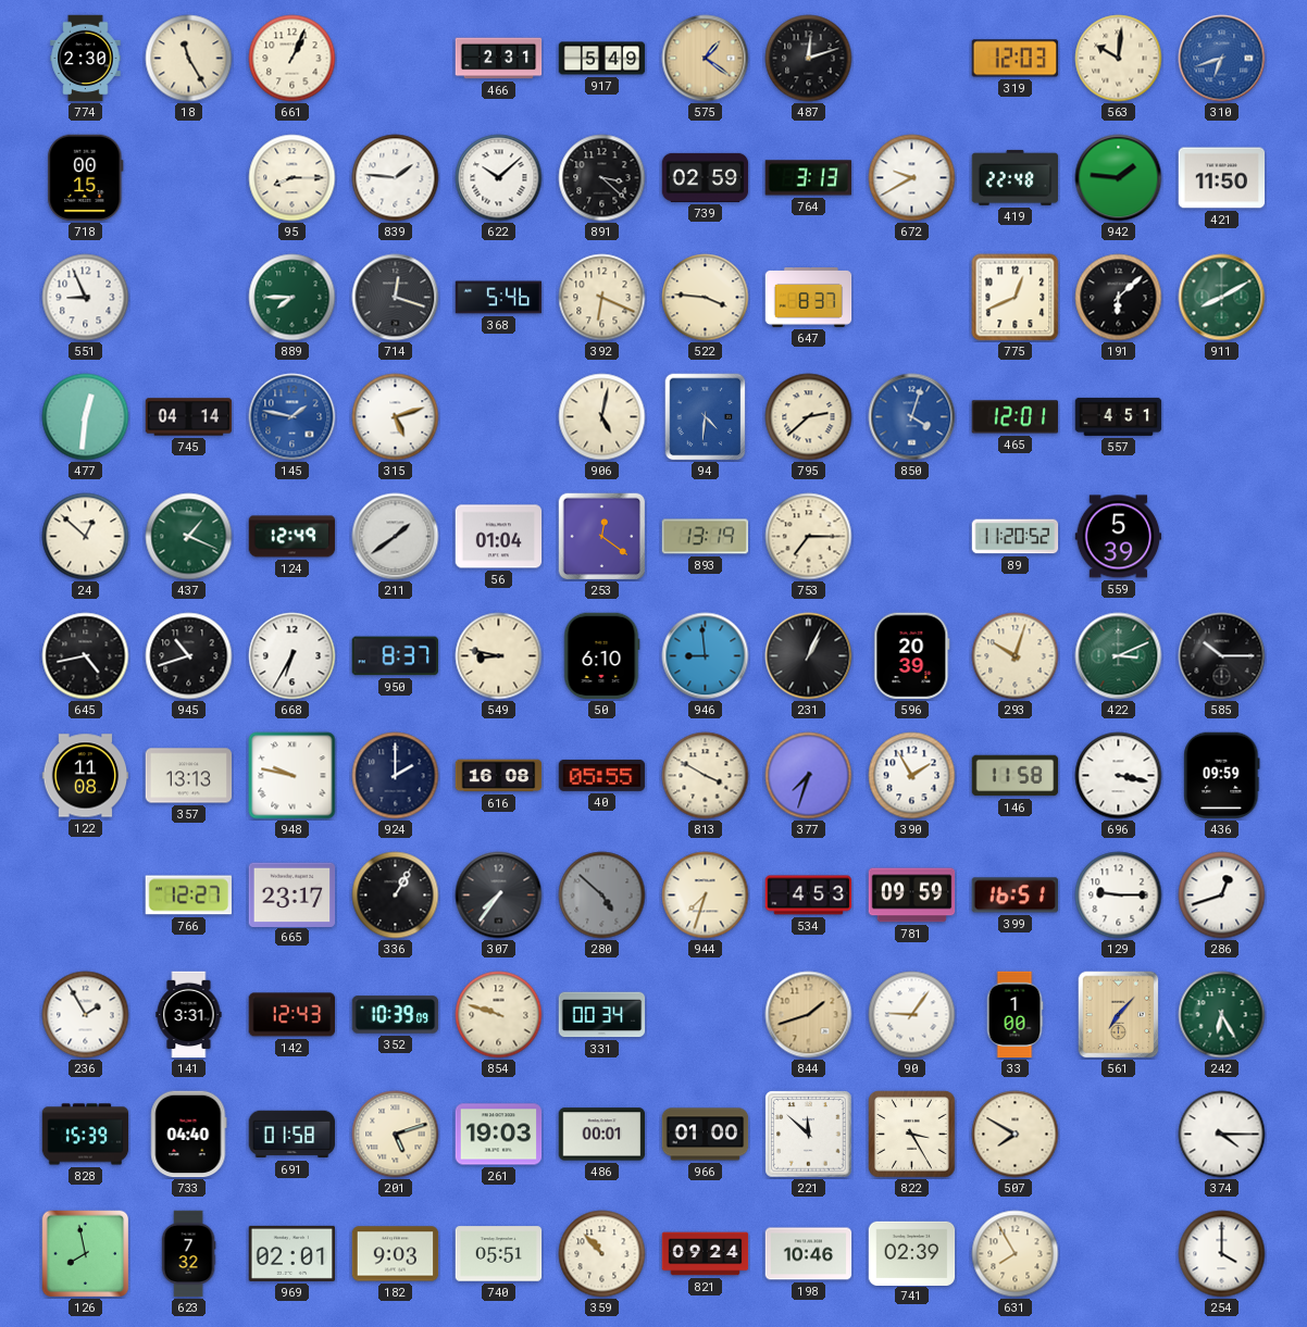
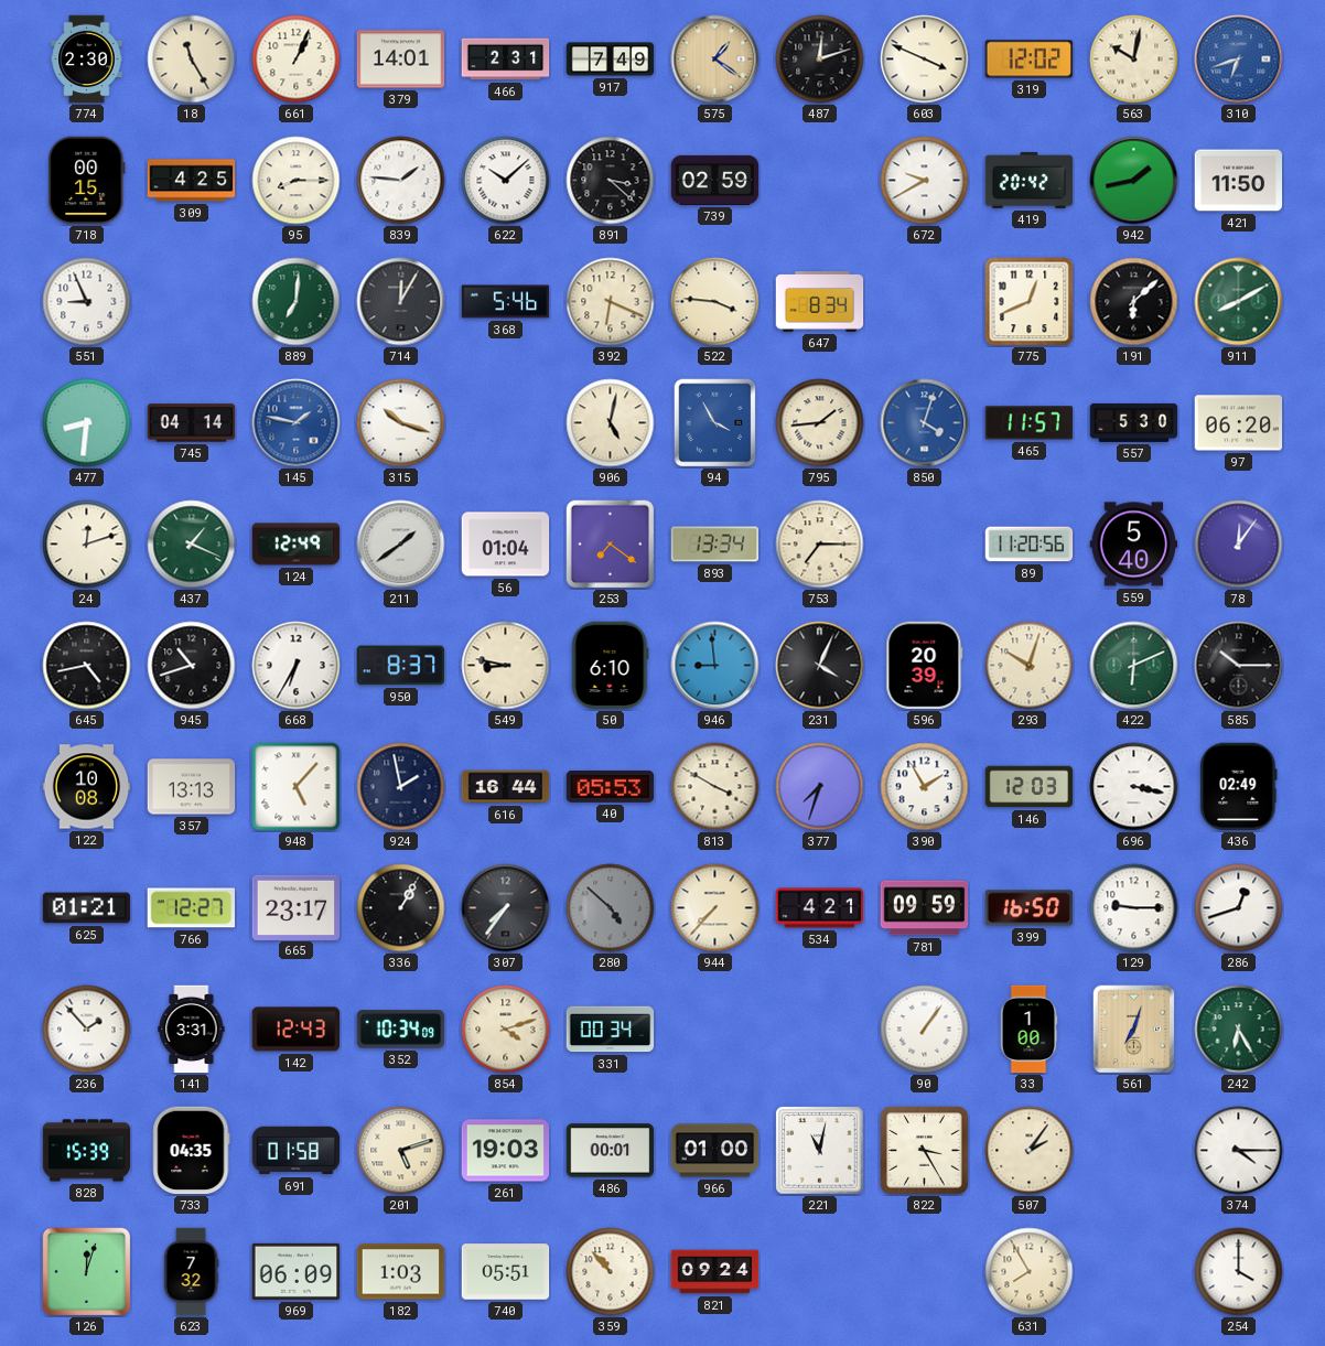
379: none -> 14:01 (401, 60)
917: 5:49 -> 7:49 (611, 60)
603: none -> 3:49 (925, 60)
319: 12:03 -> 12:02 (1030, 60)
563: 10:01 -> 10:02 (1134, 60)
309: none -> 4:25 (192, 181)
764: 3:13 -> none (809, 178)
419: 22:48 -> 20:42 (1030, 180)
942: 1:46 -> 1:43 (1134, 181)
889: 7:45 -> 7:01 (297, 302)
714: 12:18 -> 12:05 (401, 302)
647: 8:37 -> 8:34 (820, 302)
477: 12:31 -> 8:31 (87, 423)
315: 5:12 -> 10:18 (401, 423)
94: 4:31 -> 3:55 (715, 423)
795: 2:38 -> 1:44 (820, 423)
465: 12:01 -> 11:57 (1030, 423)
557: 4:51 -> 5:30 (1134, 422)
97: none -> 06:20 (1239, 423)
24: 12:52 -> 12:12 (87, 545)
253: 12:21 -> 7:21 (611, 545)
893: 13:19 -> 13:34 (715, 545)
89: 11:20:52 -> 11:20:56 (1030, 545)
559: 5:39 -> 5:40 (1134, 545)
78: none -> 12:06 (1239, 545)
231: 1:04 -> 4:04 (820, 666)
422: 3:11 -> 6:11 (1134, 666)
122: 11:08 -> 10:08 (87, 787)
948: 9:47 -> 5:07 (297, 787)
924: 2:00 -> 1:58 (401, 787)
616: 16:08 -> 16:44 (506, 787)
40: 05:55 -> 05:53 (611, 786)
146: 11:58 -> 12:03 (1030, 787)
436: 09:59 -> 02:49 (1239, 787)
625: none -> 01:21 (87, 908)
944: 7:33 -> 7:37 (715, 908)
534: 4:53 -> 4:21 (820, 908)
399: 16:51 -> 16:50 (1028, 908)
236: 1:55 -> 1:53 (87, 1030)
352: 10:39 -> 10:34 (401, 1030)
854: 9:48 -> 4:12 (506, 1030)
844: 1:42 -> none (809, 1015)
90: 9:06 -> 1:06 (925, 1030)
561: 7:07 -> 7:03 (1134, 1030)
733: 04:40 -> 04:35 (192, 1151)
221: 11:52 -> 11:02 (820, 1151)
507: 7:50 -> 2:06 (1030, 1151)
126: 7:58 -> 12:03 (87, 1272)
969: 02:01 -> 06:09 (297, 1271)
182: 9:03 -> 1:03 (401, 1272)
198: 10:46 -> none (809, 1254)
741: 02:39 -> none (912, 1253)
